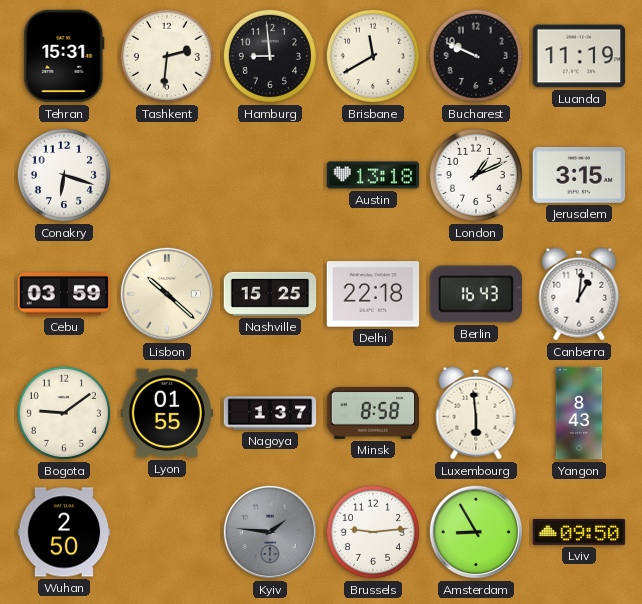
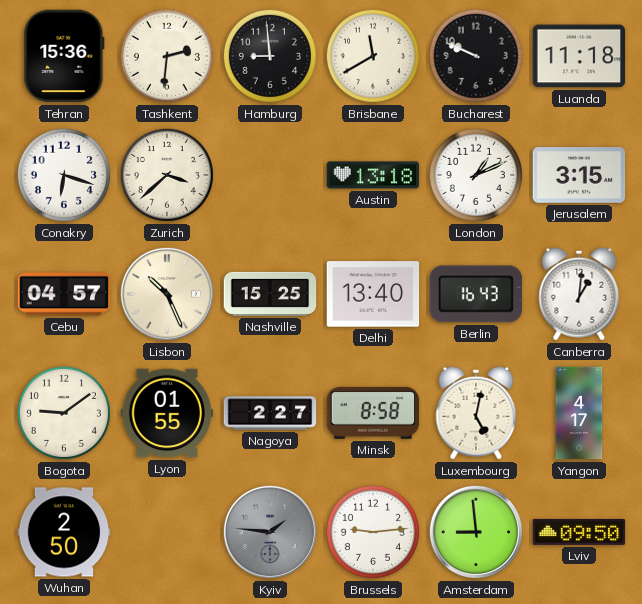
Tehran: 15:31 -> 15:36 (64, 56)
Luanda: 11:19 -> 11:18 (579, 56)
Zurich: none -> 3:38 (167, 175)
Cebu: 03:59 -> 04:57 (64, 294)
Lisbon: 10:22 -> 10:26 (167, 294)
Delhi: 22:18 -> 13:40 (373, 294)
Nagoya: 1:37 -> 2:27 (270, 413)
Luxembourg: 5:59 -> 5:02 (476, 413)
Yangon: 8:43 -> 4:17 (579, 413)
Amsterdam: 8:55 -> 8:59 (476, 532)
